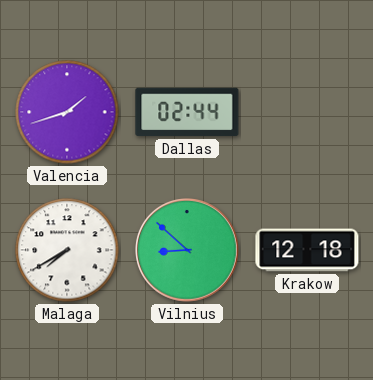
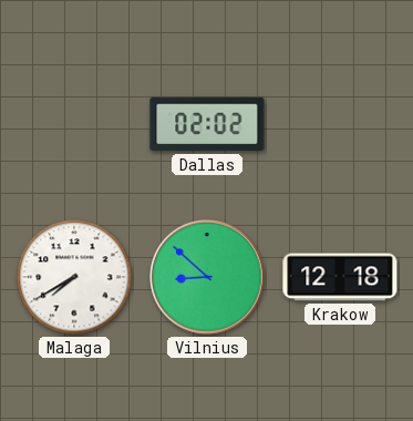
Valencia: 1:42 -> none (67, 112)
Dallas: 02:44 -> 02:02 (207, 124)
